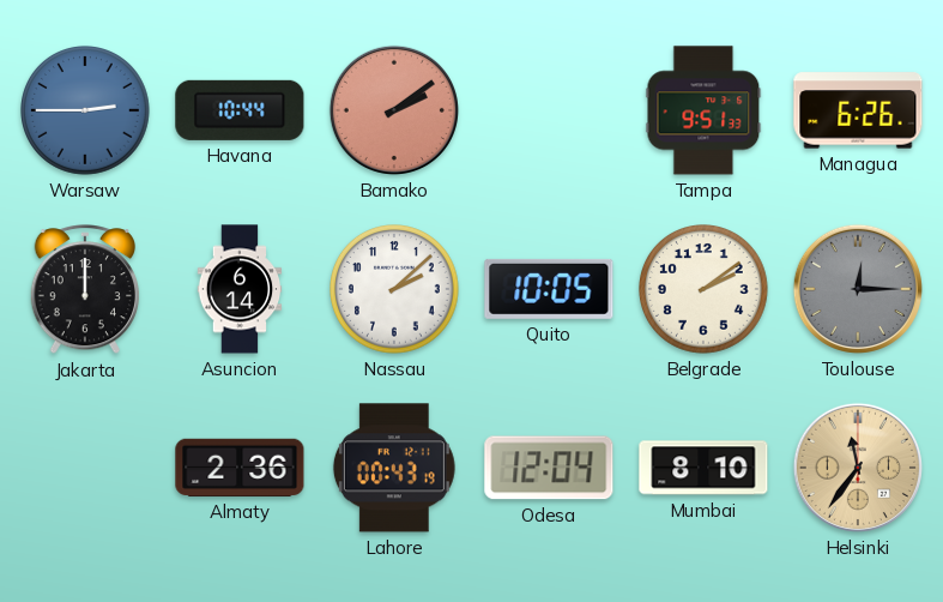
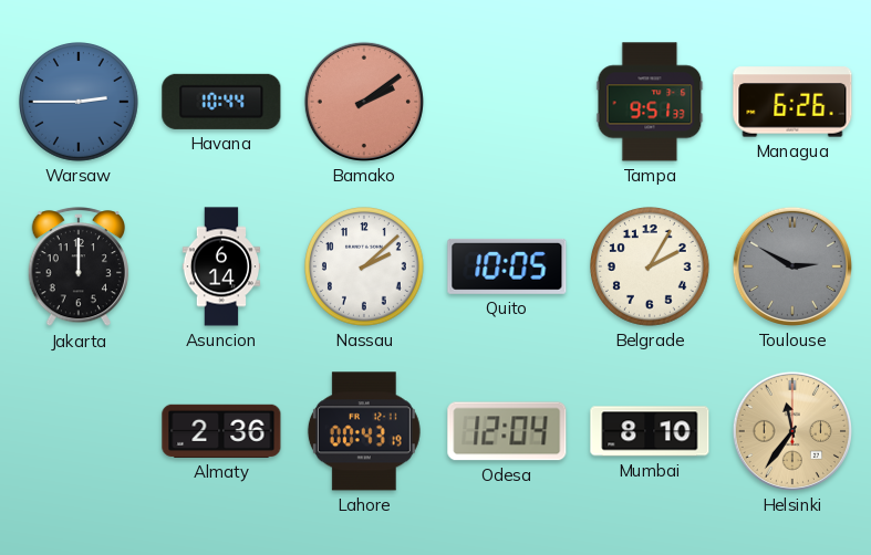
Belgrade: 2:09 -> 2:05 (651, 268)
Toulouse: 12:15 -> 2:50 (792, 266)
